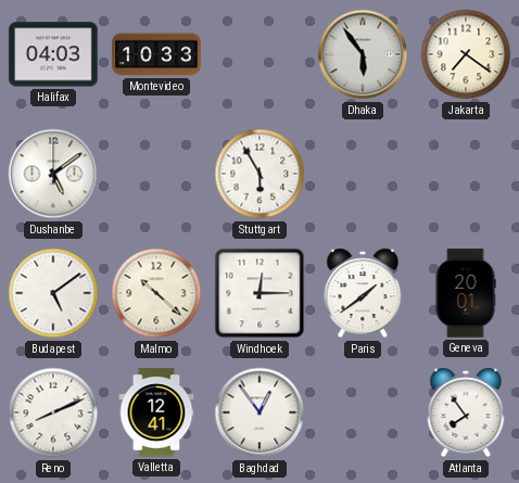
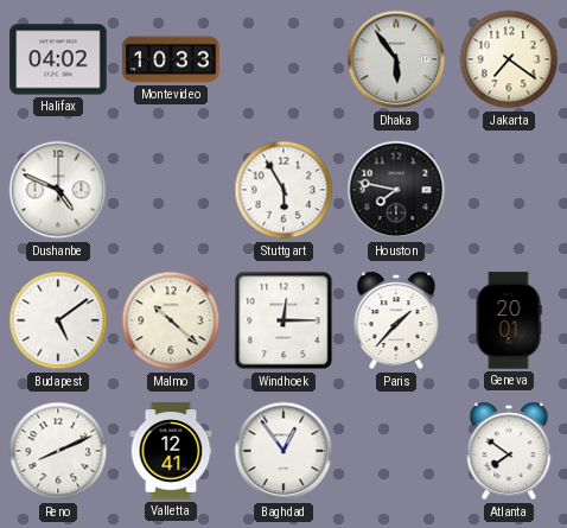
Halifax: 04:03 -> 04:02 (58, 59)
Dushanbe: 5:09 -> 4:49 (58, 190)
Houston: none -> 7:47 (396, 190)
Paris: 1:39 -> 1:37 (396, 320)
Atlanta: 7:54 -> 7:51 (509, 451)
